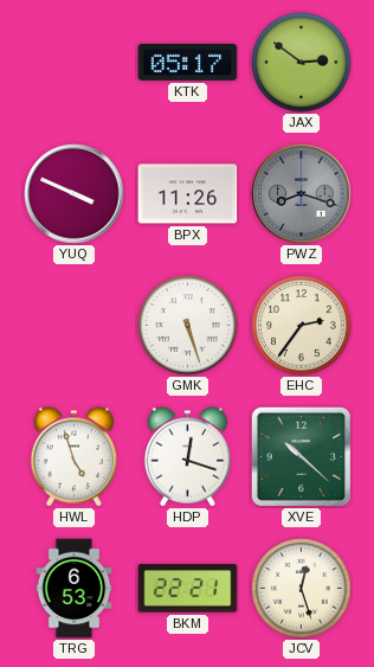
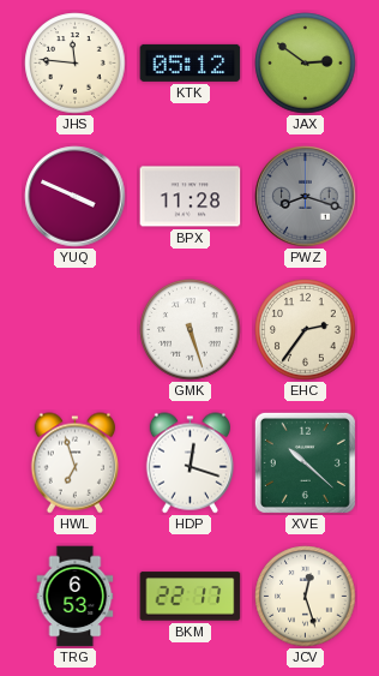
JHS: none -> 11:46 (76, 64)
KTK: 05:17 -> 05:12 (191, 62)
BPX: 11:26 -> 11:28 (191, 197)
HWL: 4:57 -> 6:57 (74, 463)
BKM: 22:21 -> 22:17 (191, 597)
